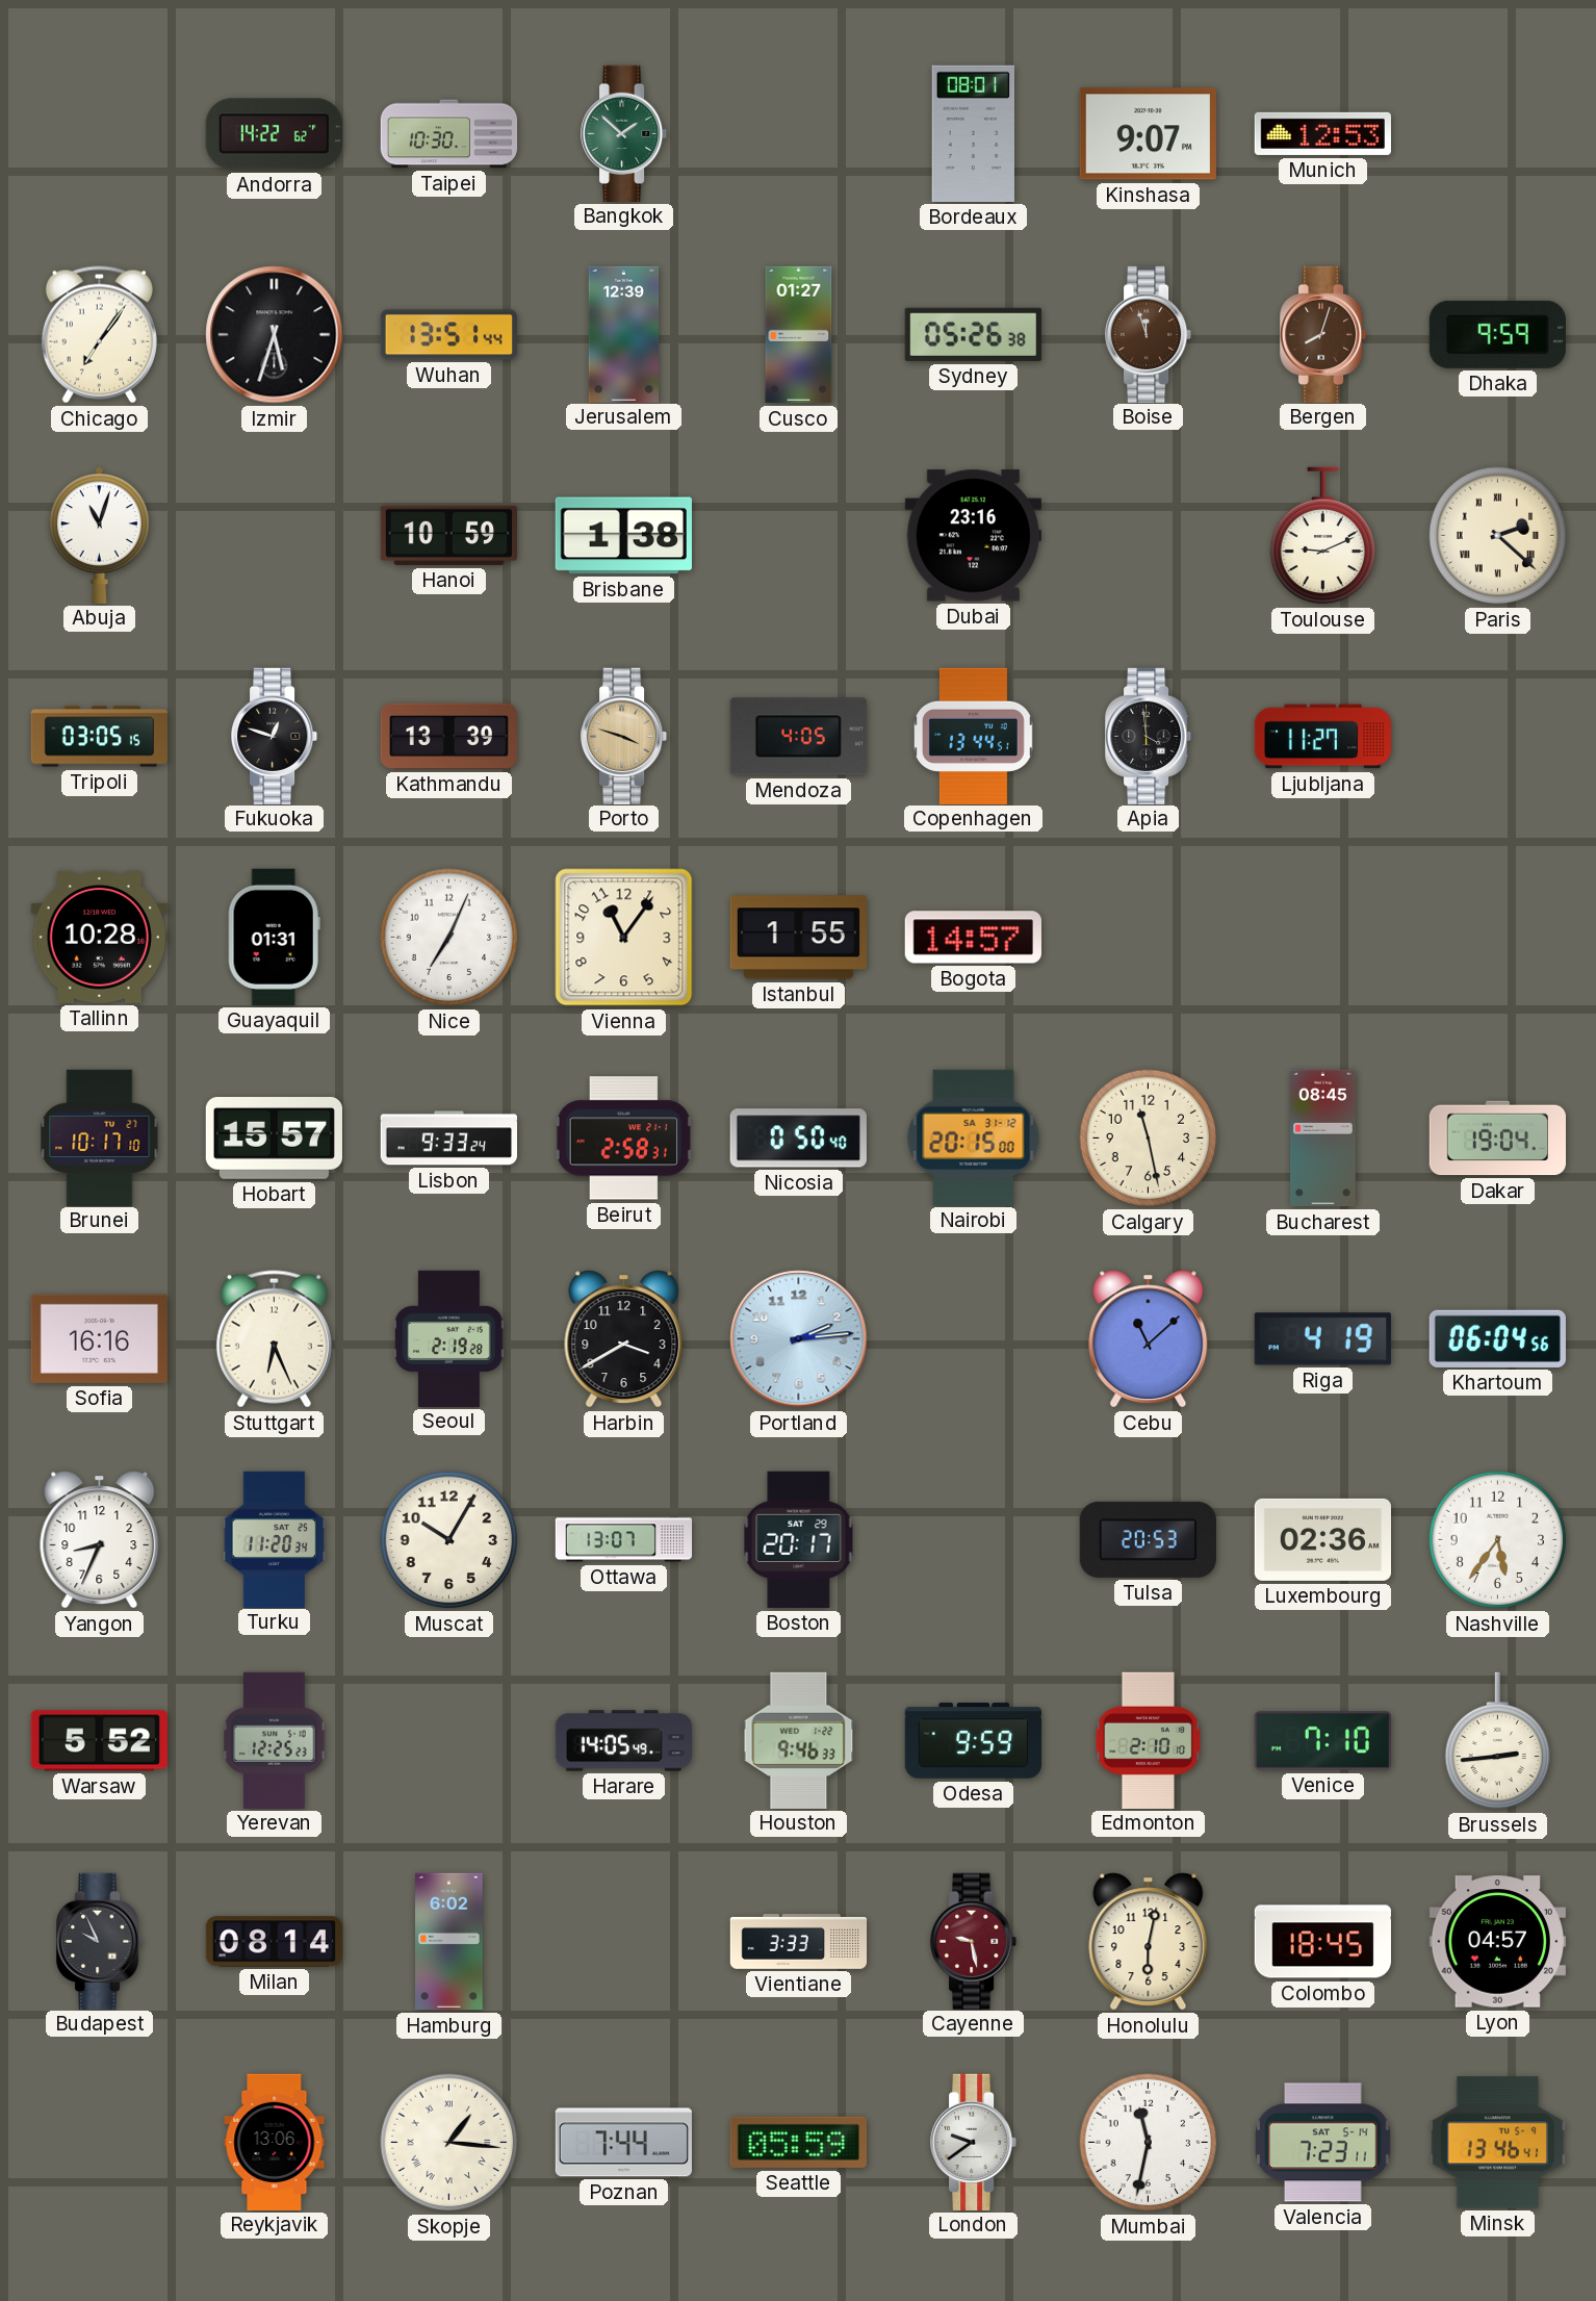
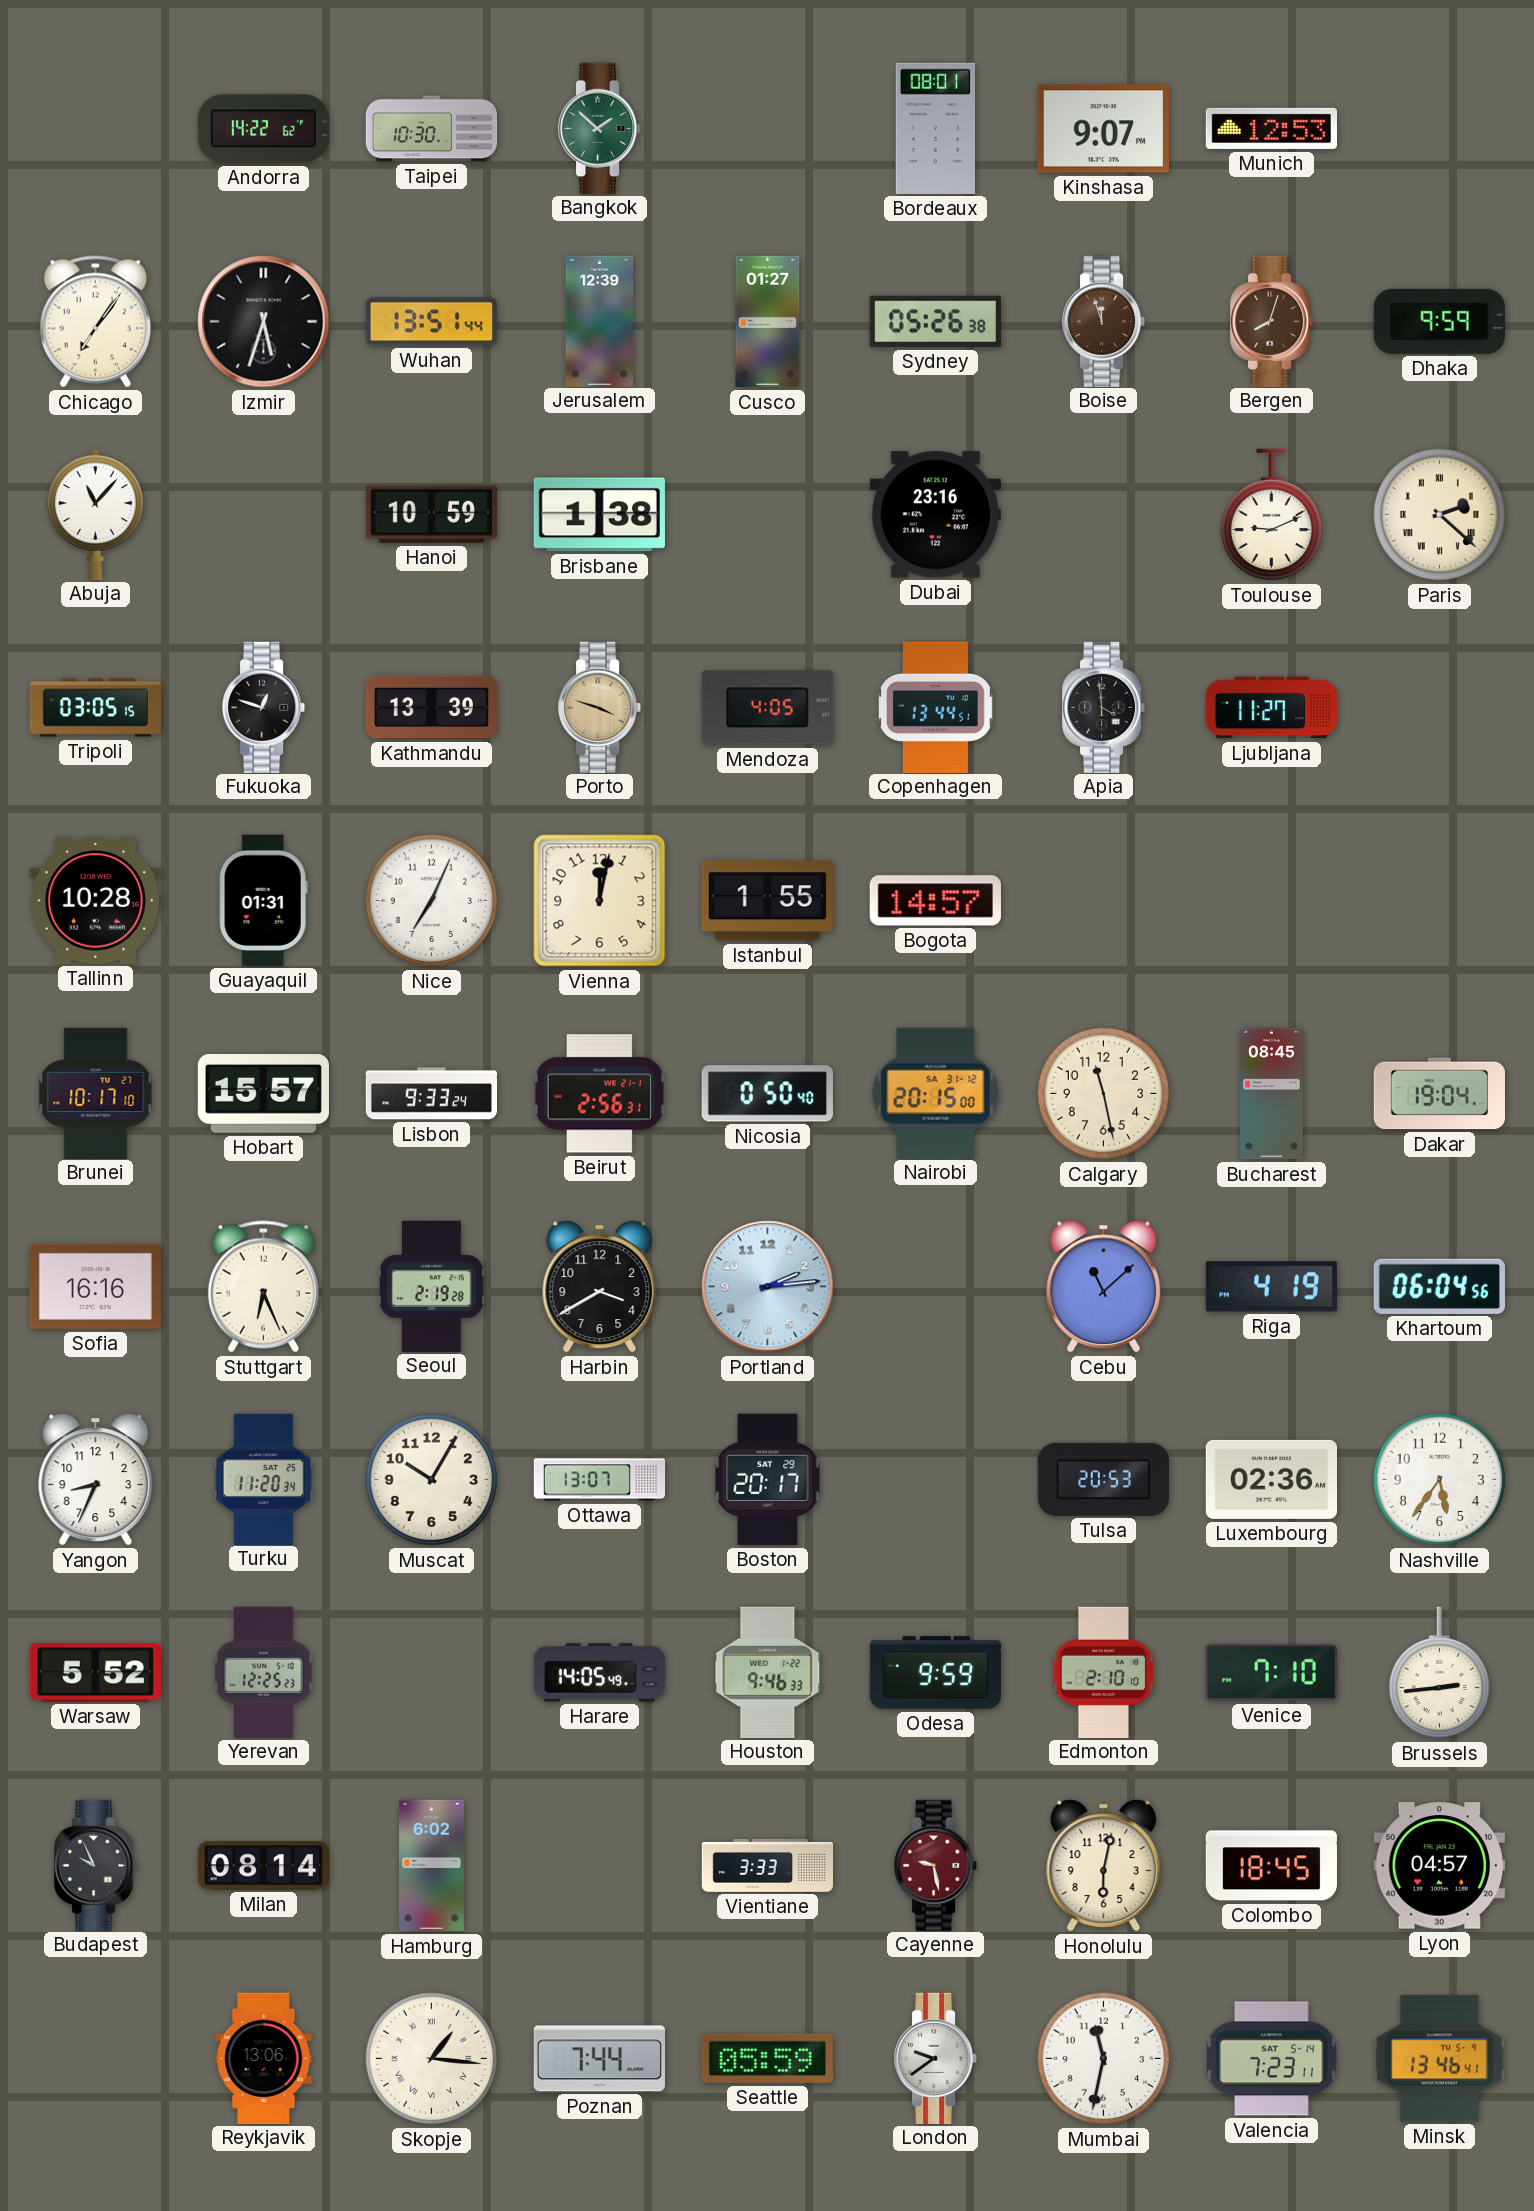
Abuja: 11:03 -> 11:07 (95, 514)
Vienna: 11:06 -> 12:02 (600, 901)
Beirut: 2:58 -> 2:56 (599, 1094)
